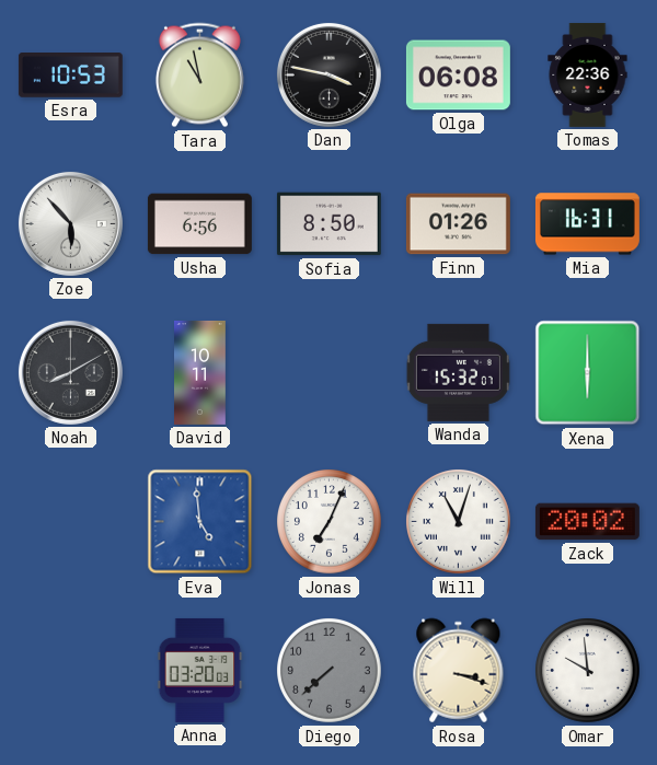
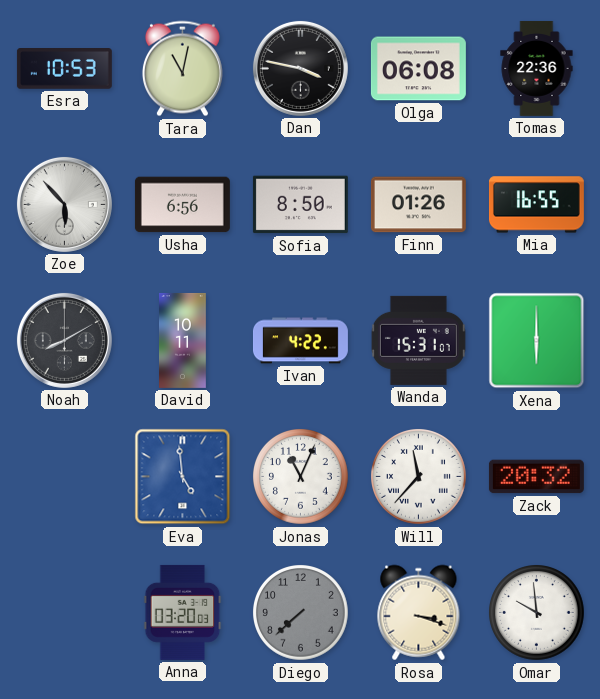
Tara: 10:58 -> 11:02 (182, 69)
Mia: 16:31 -> 16:55 (536, 205)
Ivan: none -> 4:22 (300, 341)
Wanda: 15:32 -> 15:31 (418, 340)
Jonas: 7:04 -> 11:04 (301, 477)
Will: 11:03 -> 11:37 (419, 477)
Zack: 20:02 -> 20:32 (536, 477)
